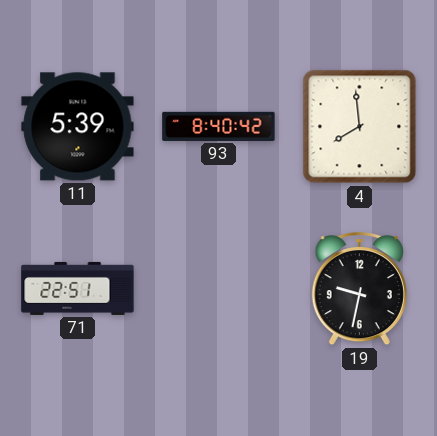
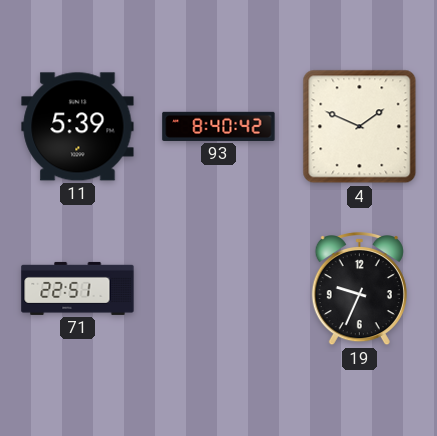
4: 7:59 -> 1:49 (360, 127)
19: 9:32 -> 9:34 (359, 289)
